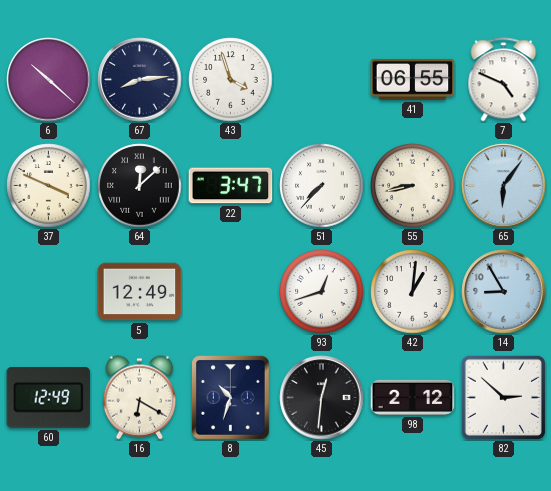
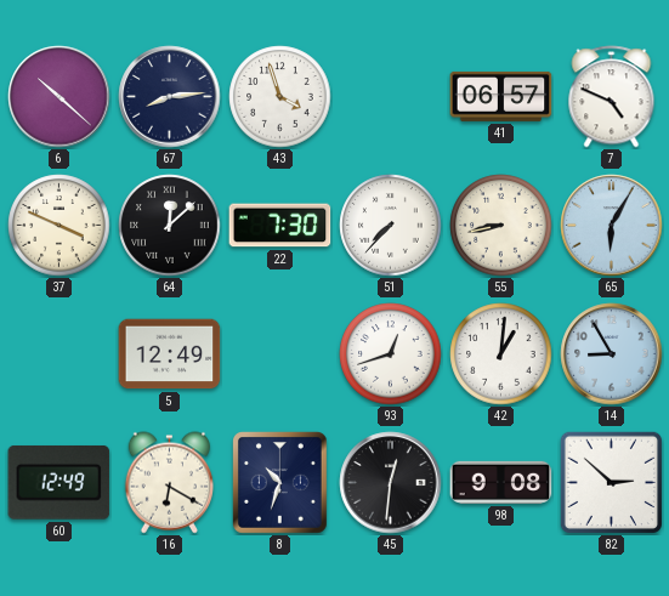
41: 06:55 -> 06:57 (501, 96)
22: 3:47 -> 7:30 (280, 226)
65: 6:06 -> 6:05 (612, 226)
98: 2:12 -> 9:08 (501, 482)
